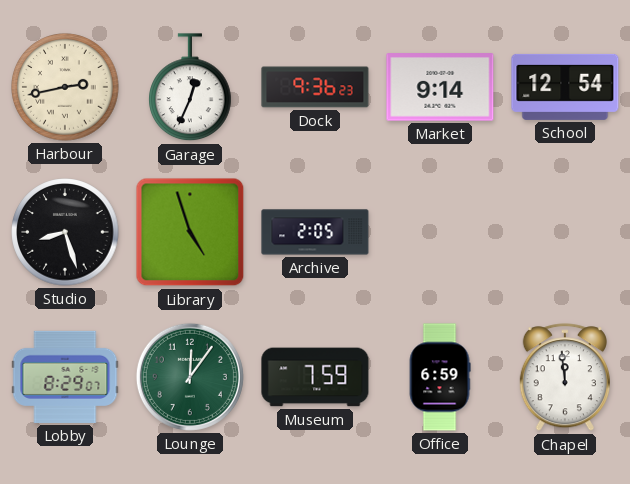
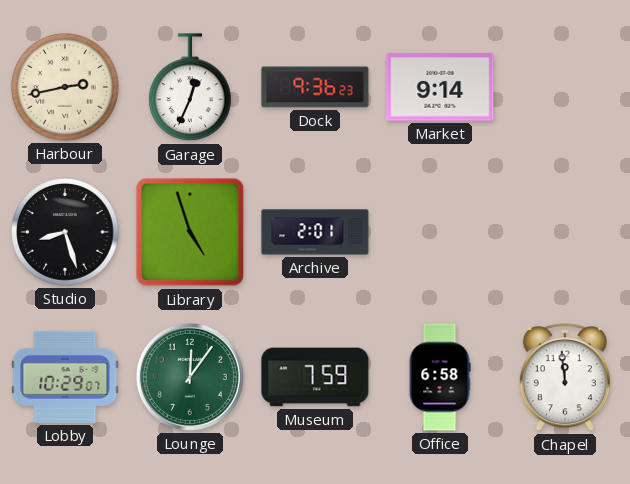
School: 12:54 -> none (565, 87)
Archive: 2:05 -> 2:01 (315, 232)
Lobby: 8:29 -> 10:29 (65, 377)
Office: 6:59 -> 6:58 (440, 377)
